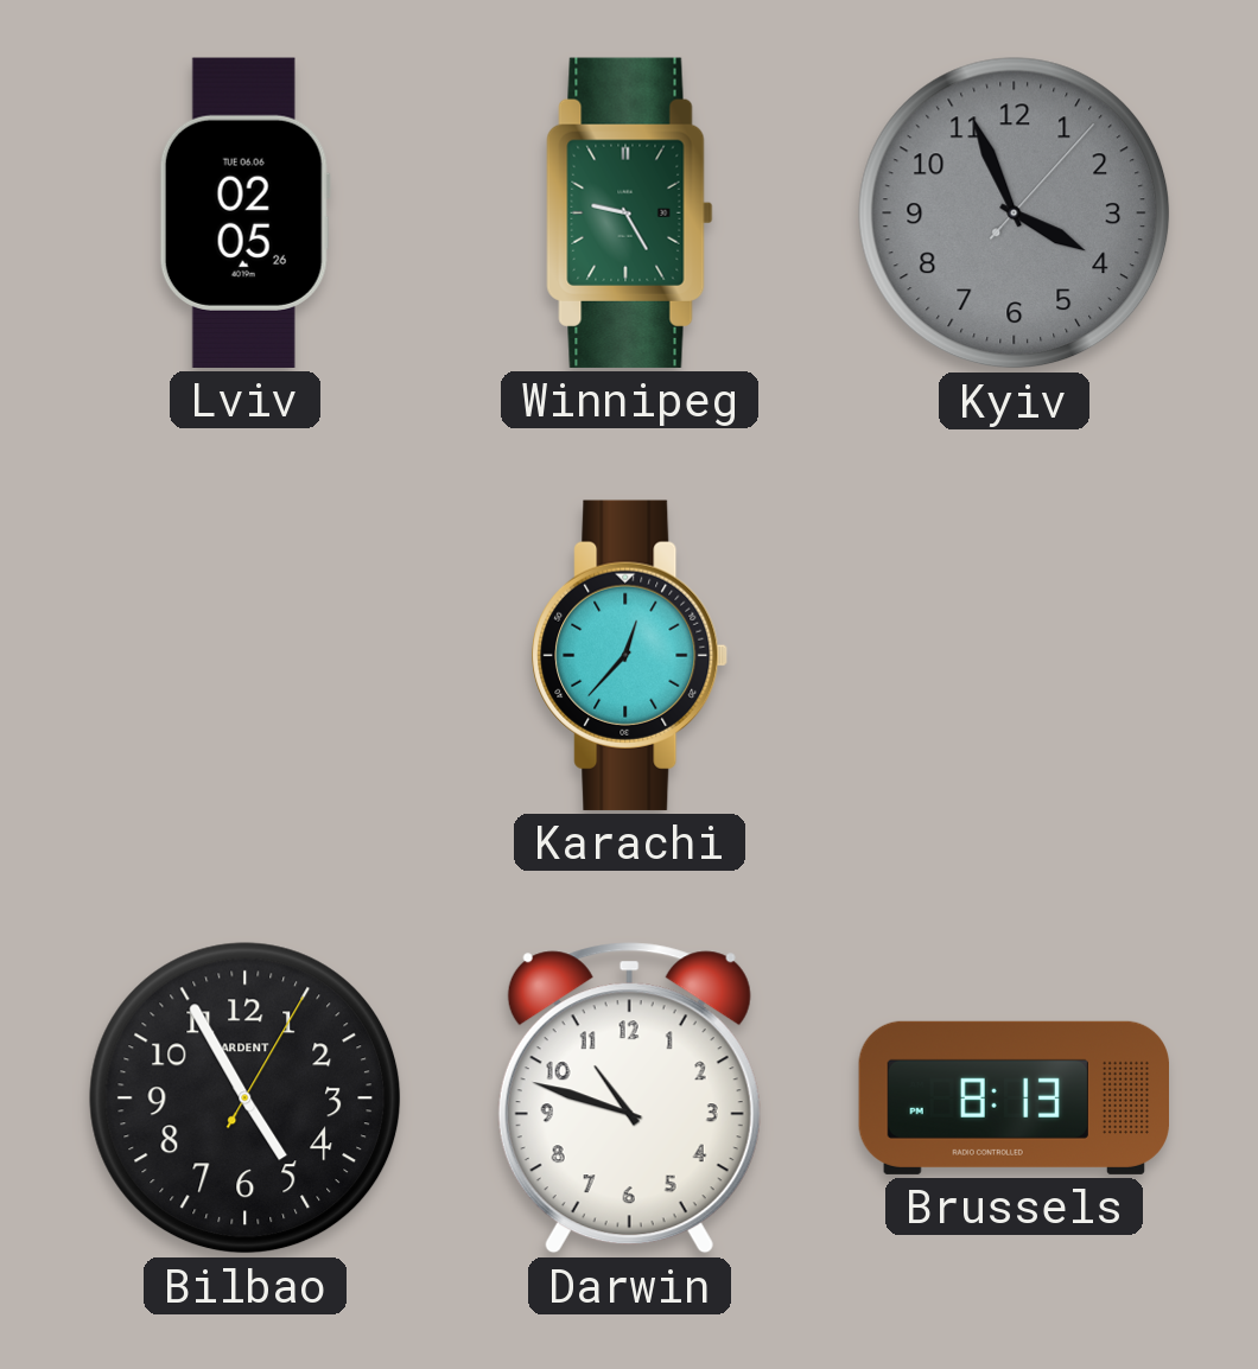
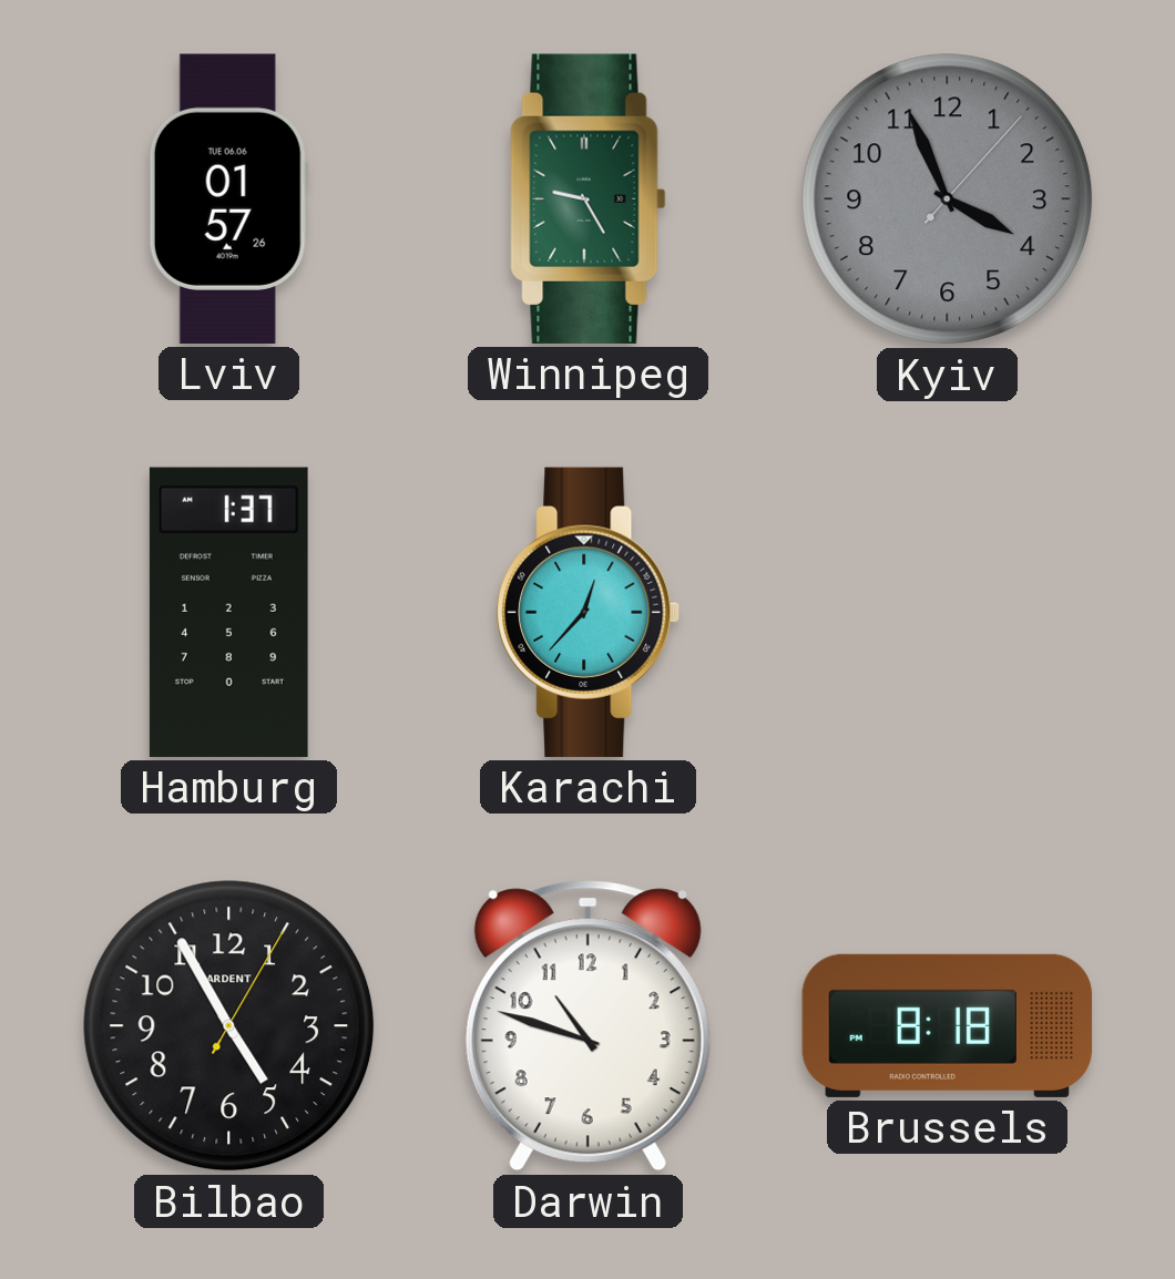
Lviv: 02:05 -> 01:57 (228, 198)
Hamburg: none -> 1:37 (228, 612)
Brussels: 8:13 -> 8:18 (947, 1025)
